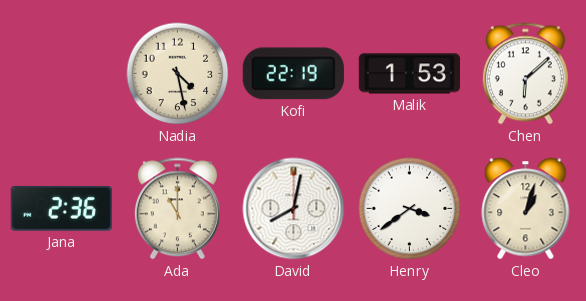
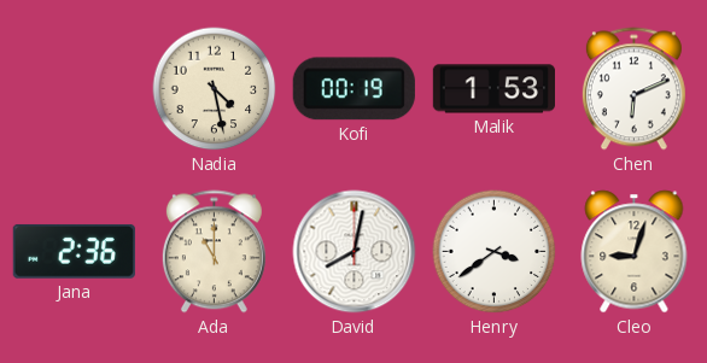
Kofi: 22:19 -> 00:19 (353, 89)
Chen: 6:08 -> 6:11 (633, 89)
Cleo: 1:03 -> 9:03 (635, 252)
